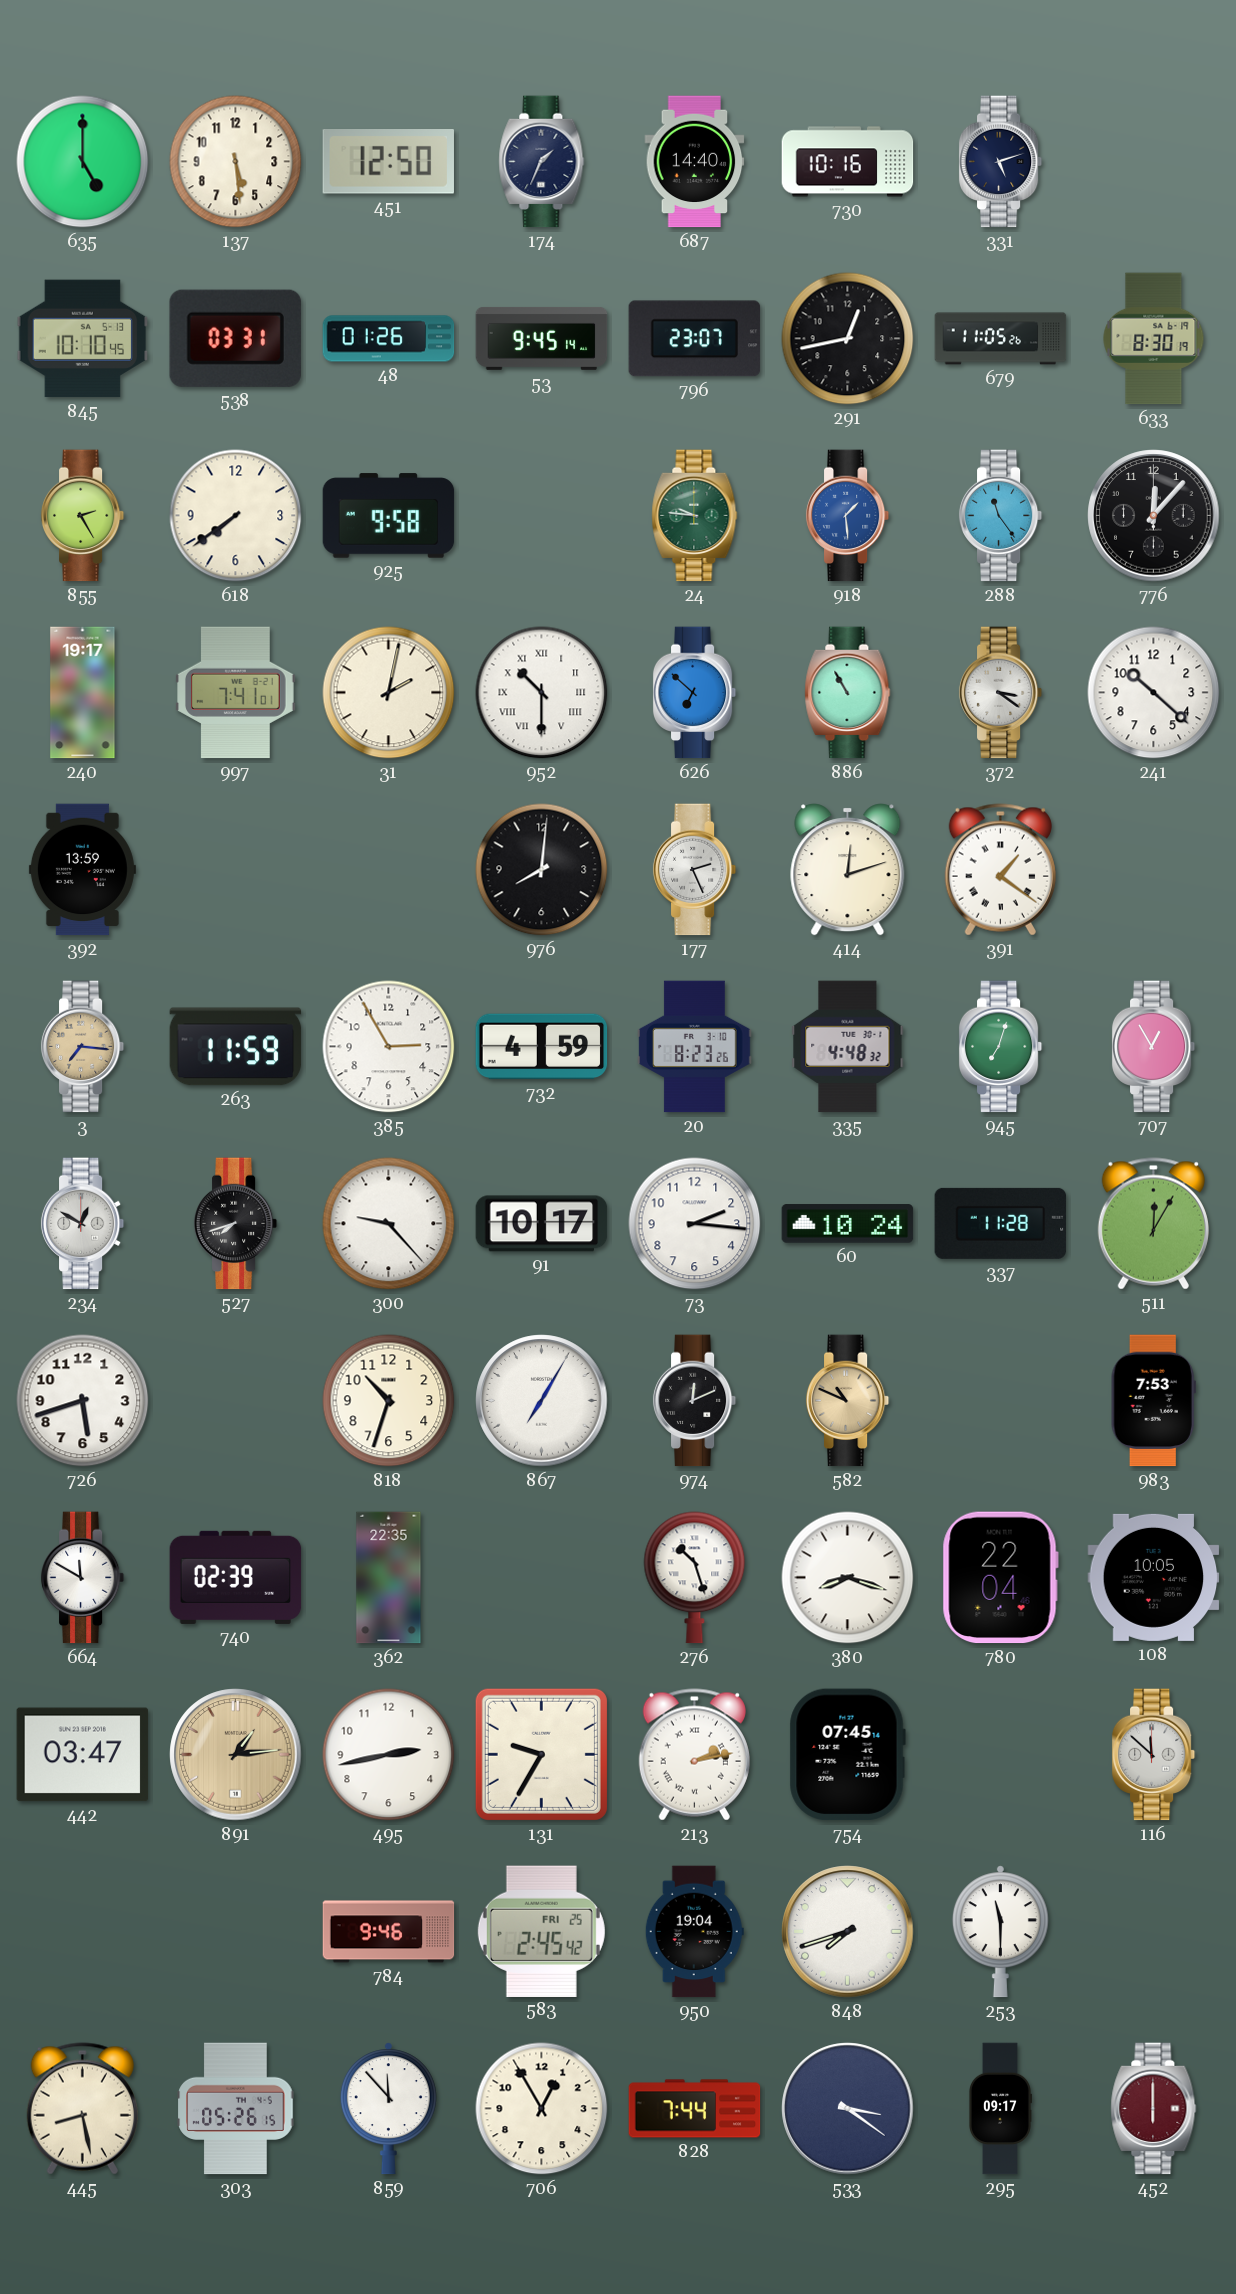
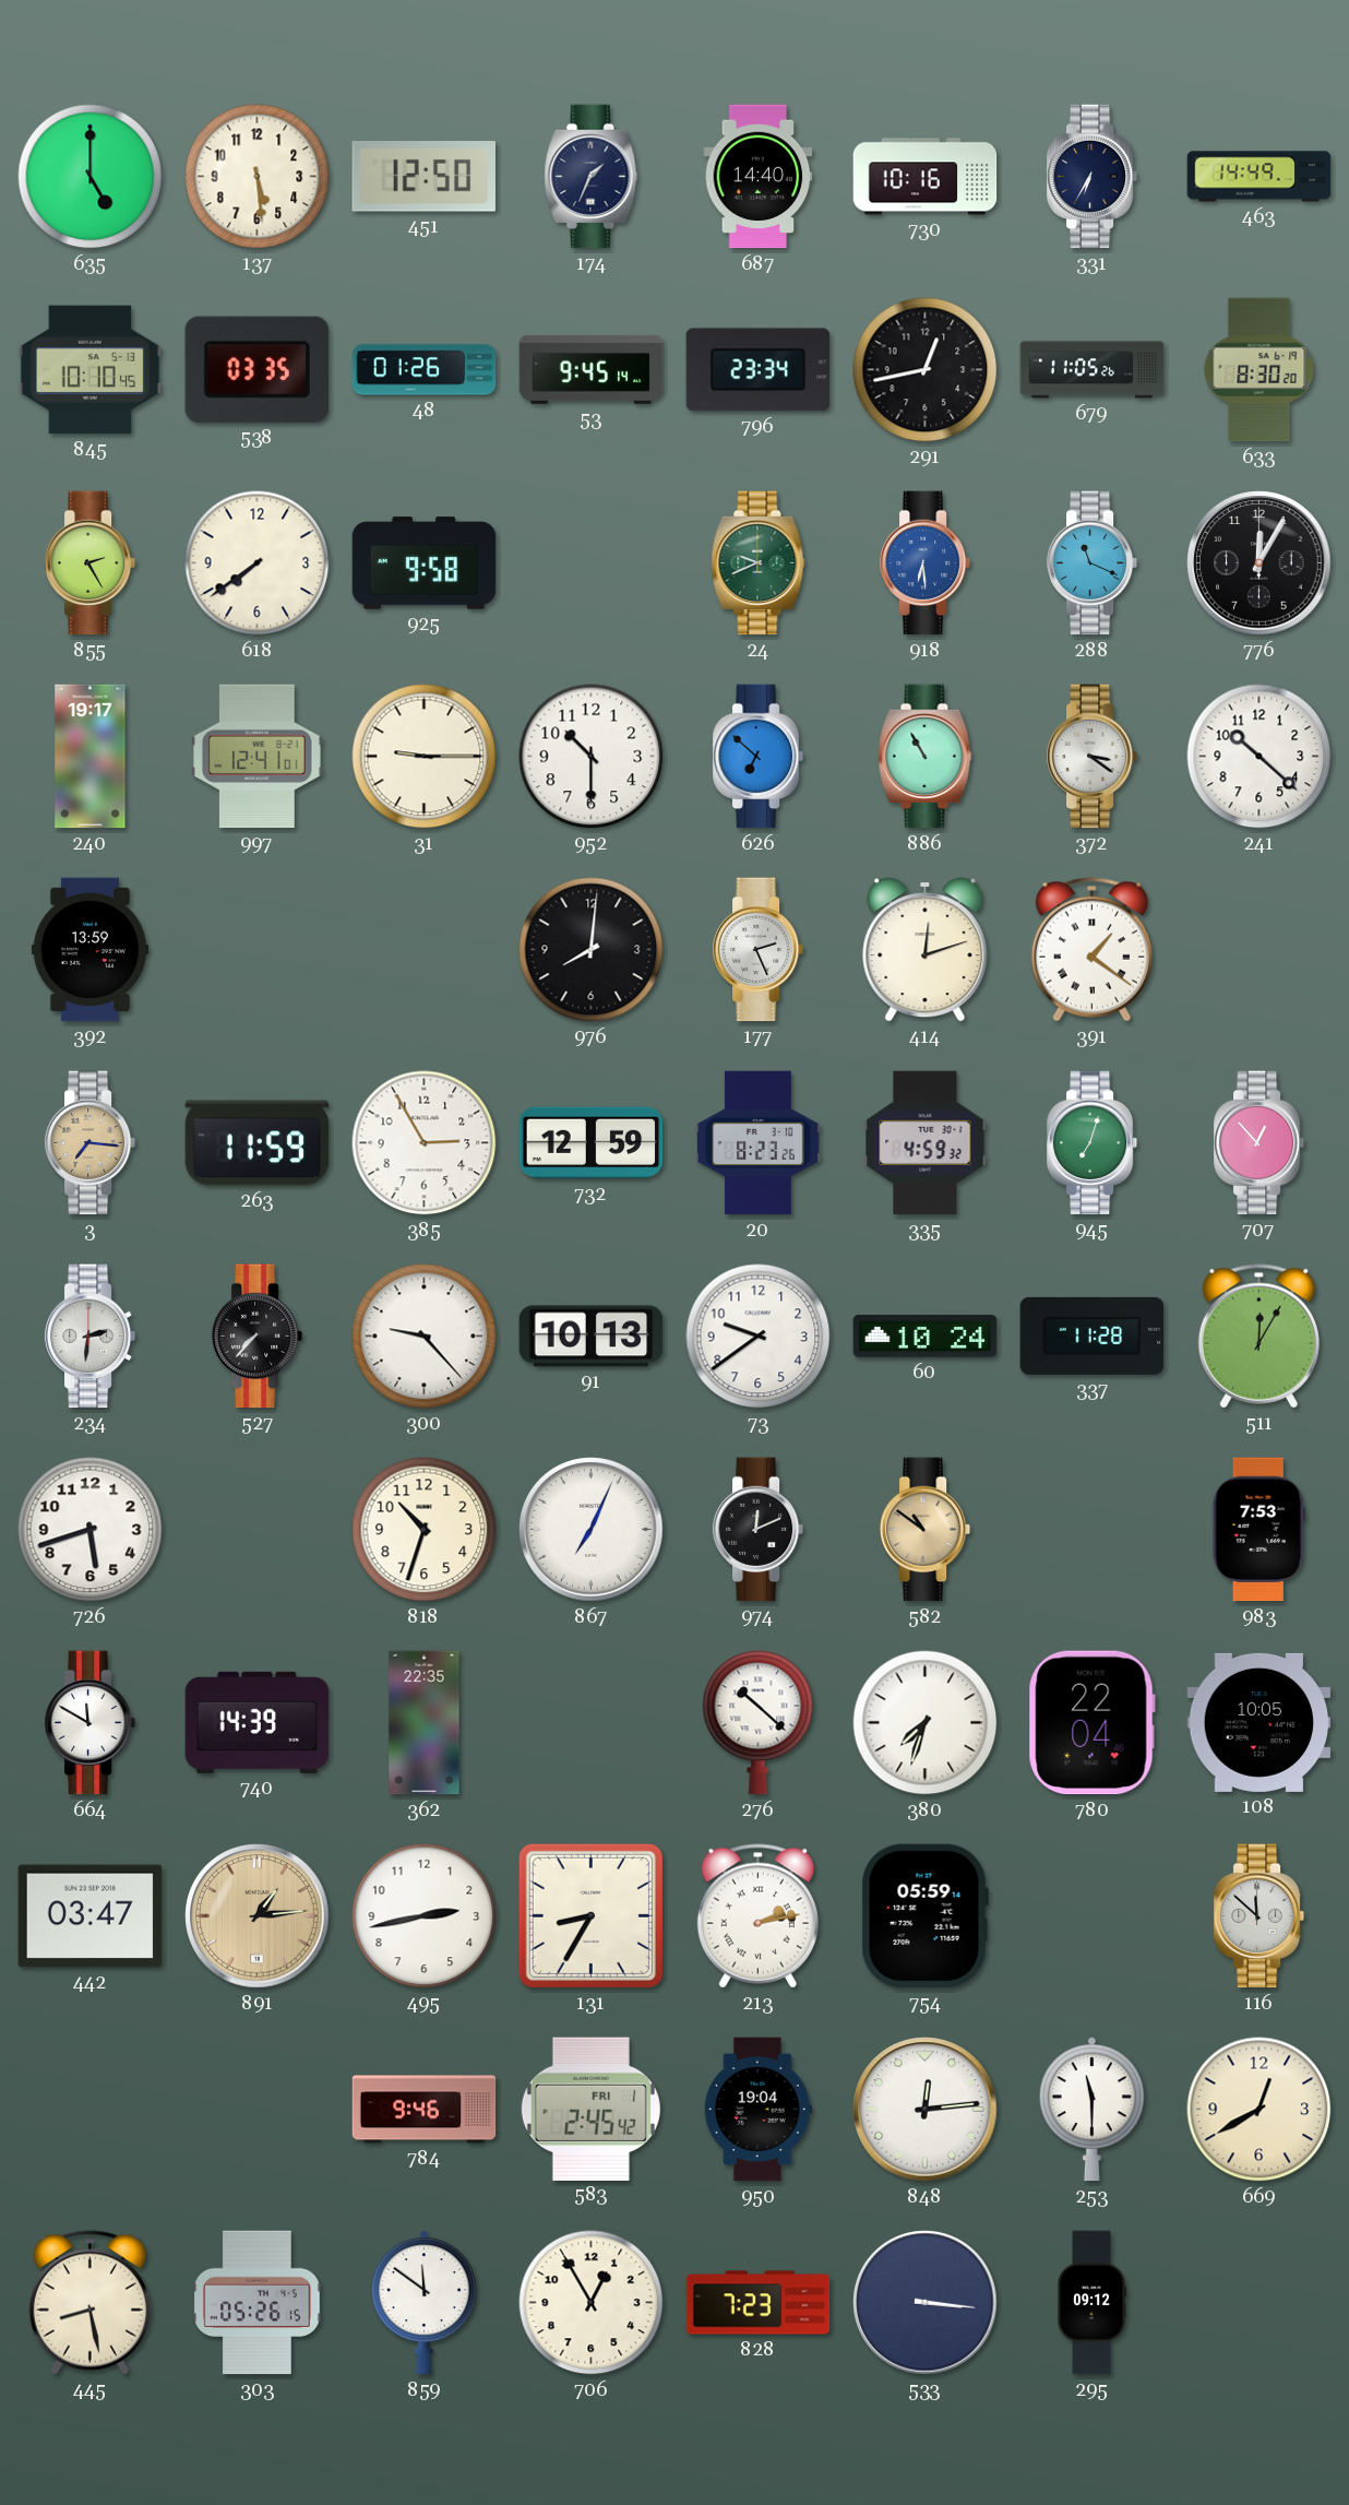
331: 5:12 -> 6:35 (1093, 177)
463: none -> 14:49 (1260, 177)
538: 03:31 -> 03:35 (256, 369)
796: 23:07 -> 23:34 (759, 370)
633: 8:30:19 -> 8:30:20 (1260, 370)
24: 9:46 -> 9:41 (759, 563)
918: 1:29 -> 6:29 (926, 563)
288: 11:24 -> 11:19 (1093, 563)
776: 12:07 -> 12:05 (1260, 563)
997: 7:41 -> 12:41 (258, 757)
31: 2:02 -> 9:15 (425, 757)
952 numerals: Roman -> Arabic (592, 757)
732: 4:59 -> 12:59 (592, 1143)
335: 4:48 -> 4:59 (926, 1143)
707: 12:55 -> 12:53 (1260, 1143)
234: 12:50 -> 2:31 (91, 1337)
527: 7:42 -> 7:37 (258, 1337)
91: 10:17 -> 10:13 (592, 1337)
73: 2:16 -> 9:39 (759, 1337)
867: 7:05 -> 7:04 (592, 1530)
582: 10:49 -> 10:51 (926, 1530)
740: 02:39 -> 14:39 (258, 1722)
276: 10:27 -> 10:22 (759, 1723)
380: 8:18 -> 7:33 (926, 1723)
131: 9:35 -> 8:35 (590, 1915)
754: 07:45 -> 05:59 (924, 1916)
583 date: FRI 25 -> FRI 1 (590, 2109)
848: 7:42 -> 12:14 (926, 2110)
669: none -> 12:40 (1260, 2110)
859: 11:53 -> 11:51 (423, 2303)
828: 7:44 -> 7:23 (759, 2303)
533: 3:21 -> 3:16 (926, 2303)
295: 09:17 -> 09:12 (1091, 2303)
452: 6:00 -> none (1154, 2109)
